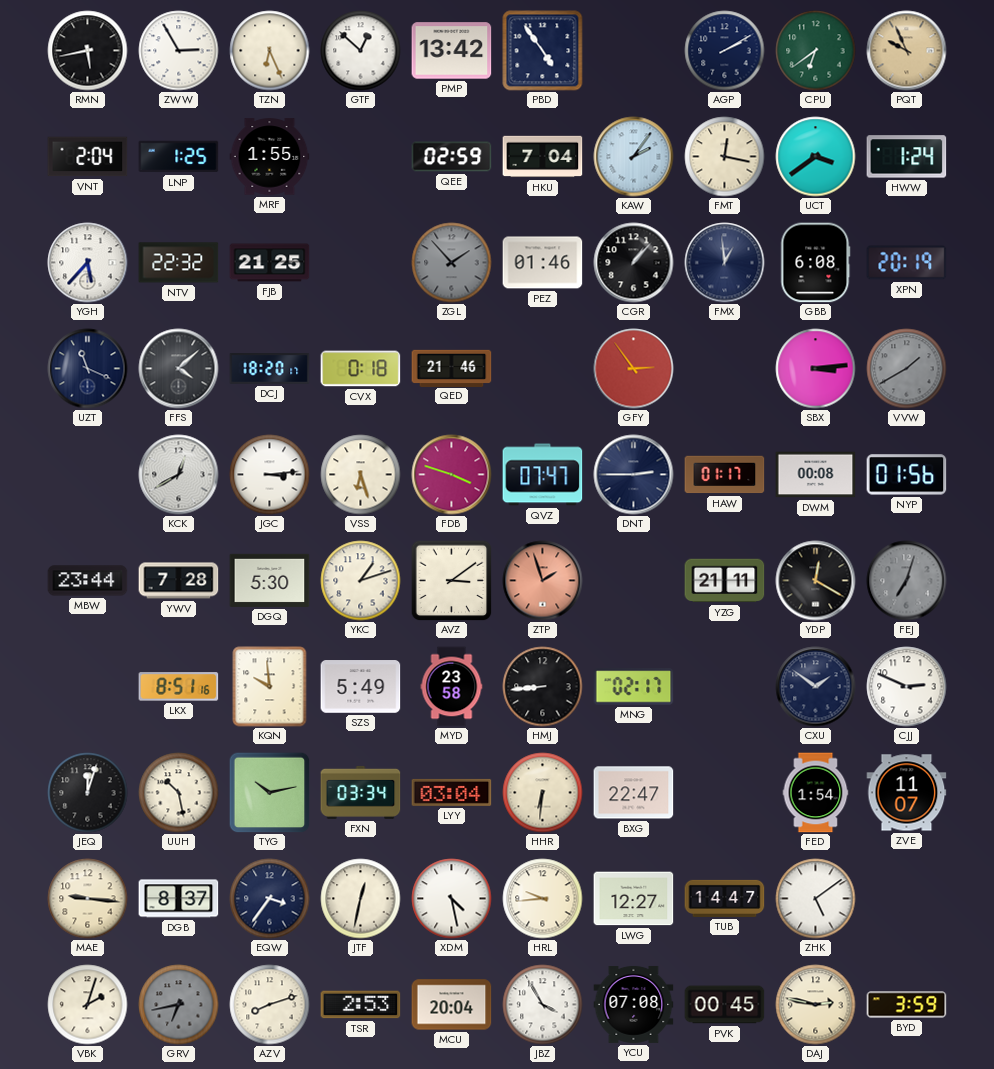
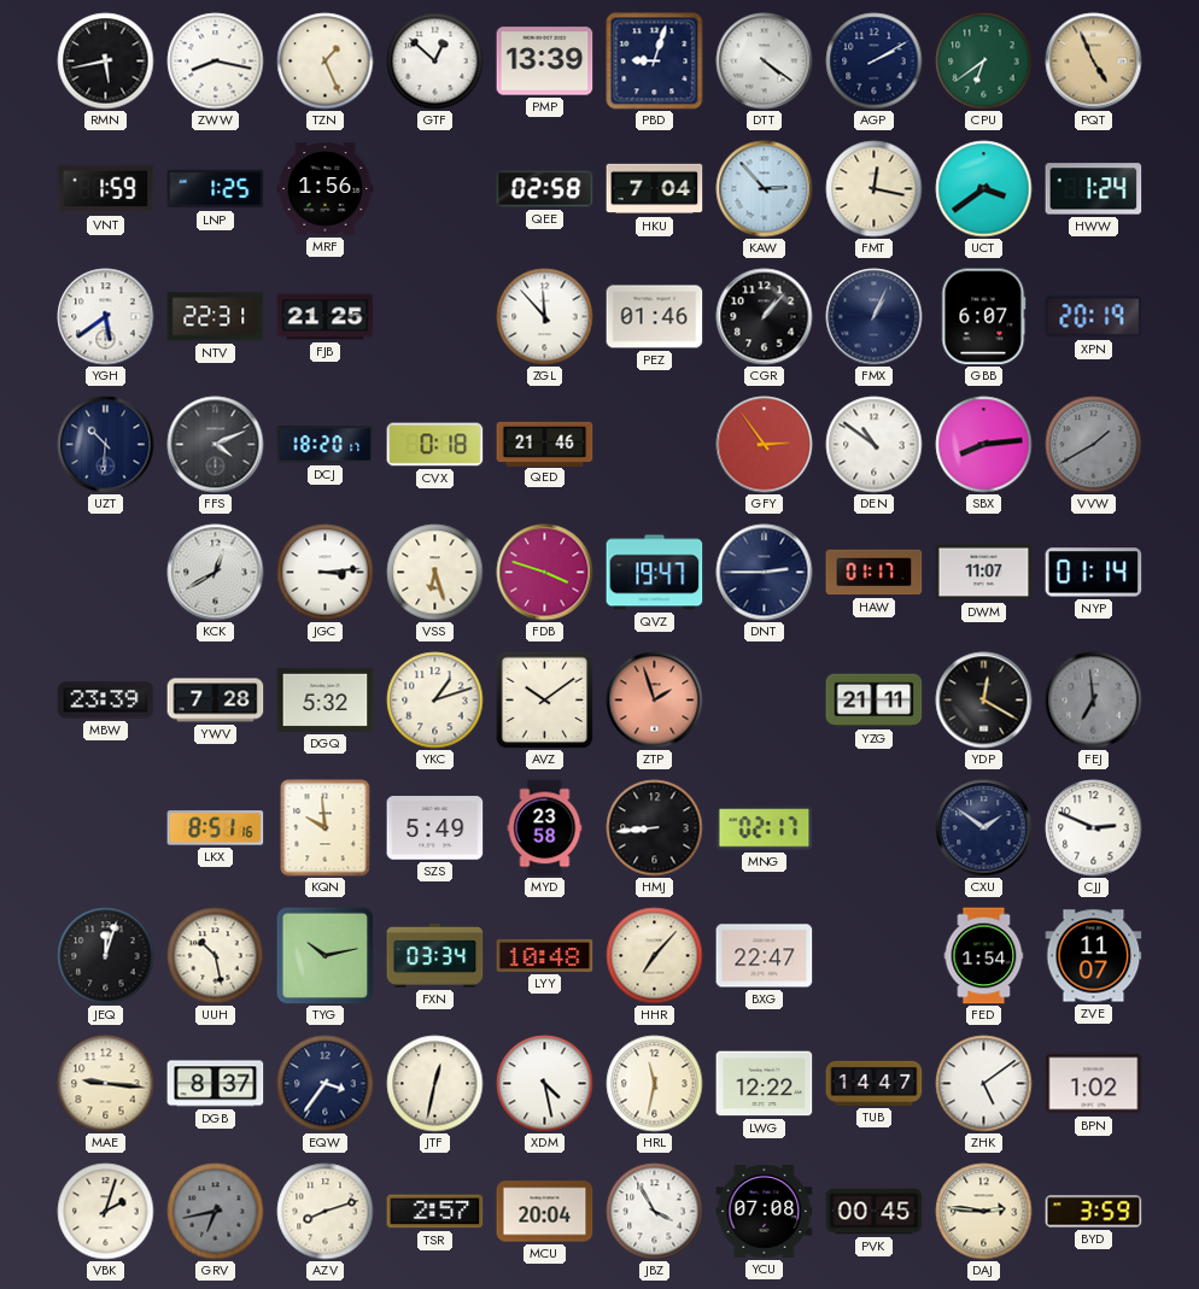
ZWW: 2:55 -> 8:17 (216, 61)
TZN: 6:26 -> 1:26 (326, 61)
PMP: 13:42 -> 13:39 (545, 61)
PBD: 4:54 -> 9:03 (655, 61)
DTT: none -> 4:21 (765, 61)
PQT: 9:56 -> 4:56 (1094, 61)
VNT: 2:04 -> 1:59 (106, 189)
MRF: 1:55 -> 1:56 (326, 189)
QEE: 02:59 -> 02:58 (545, 189)
KAW: 2:06 -> 2:53 (765, 189)
YGH: 5:37 -> 5:39 (106, 317)
NTV: 22:32 -> 22:31 (216, 317)
ZGL: 1:53 -> 11:53 (545, 317)
ZGL dial: grey -> white (545, 317)
FMX: 12:59 -> 1:04 (875, 317)
GBB: 6:08 -> 6:07 (984, 317)
UZT: 11:19 -> 10:31 (106, 445)
FFS: 4:08 -> 4:11 (216, 445)
DEN: none -> 10:51 (875, 445)
SBX: 3:14 -> 8:14 (984, 445)
QVZ: 07:47 -> 19:47 (655, 573)
DWM: 00:08 -> 11:07 (984, 573)
NYP: 01:56 -> 01:14 (1094, 573)
MBW: 23:44 -> 23:39 (106, 701)
DGQ: 5:30 -> 5:32 (326, 699)
AVZ: 3:09 -> 10:09 (544, 699)
FEJ: 7:03 -> 6:59 (1094, 701)
LYY: 03:04 -> 10:48 (545, 955)
HHR: 6:31 -> 7:07 (655, 956)
HRL: 9:44 -> 11:32 (655, 1084)
LWG: 12:27 -> 12:22 (765, 1084)
BPN: none -> 1:02 (1094, 1084)
TSR: 2:53 -> 2:57 (435, 1212)
DAJ: 2:47 -> 2:46 (984, 1212)
